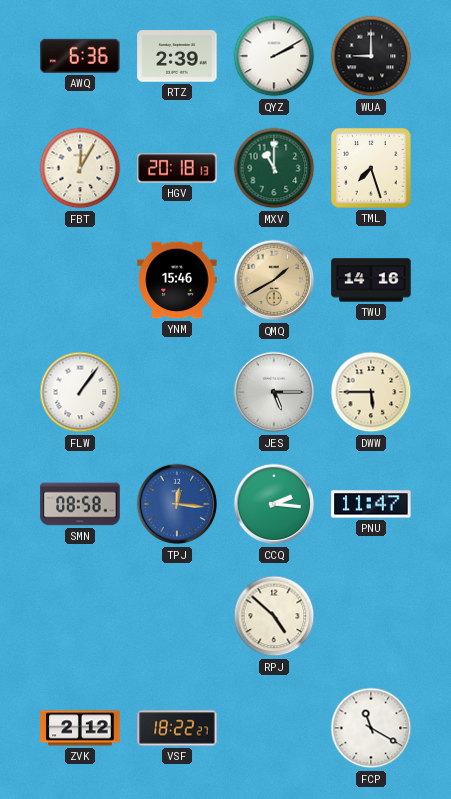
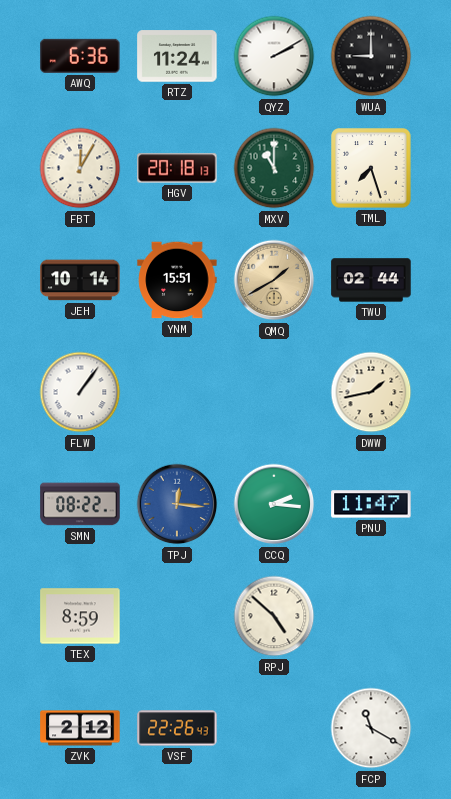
RTZ: 2:39 -> 11:24 (177, 56)
JEH: none -> 10:14 (80, 280)
YNM: 15:46 -> 15:51 (177, 280)
TWU: 14:16 -> 02:44 (371, 280)
JES: 5:15 -> none (274, 392)
DWW: 5:45 -> 1:43 (371, 392)
SMN: 08:58 -> 08:22 (80, 504)
TEX: none -> 8:59 (80, 616)
VSF: 18:22 -> 22:26 (177, 728)
